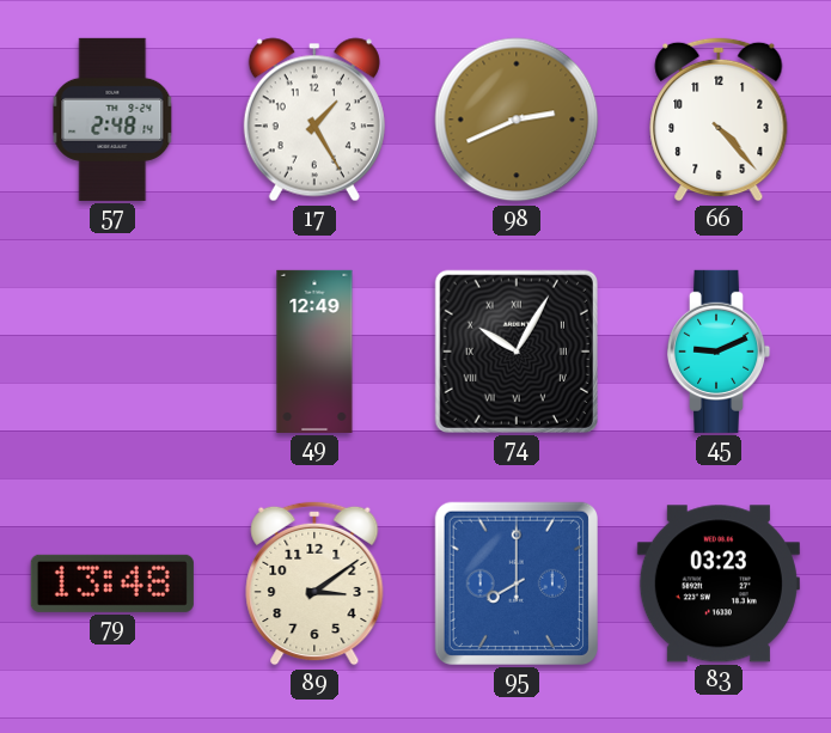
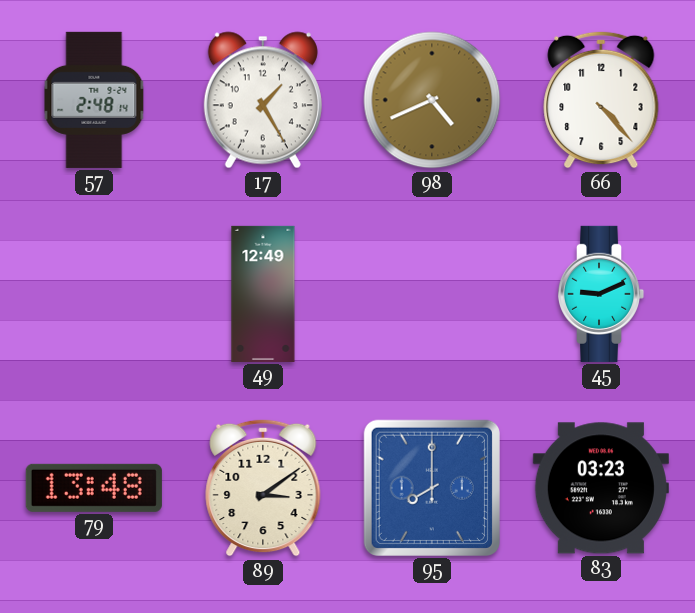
98: 2:41 -> 4:41 (432, 100)
74: 10:05 -> none (517, 352)
